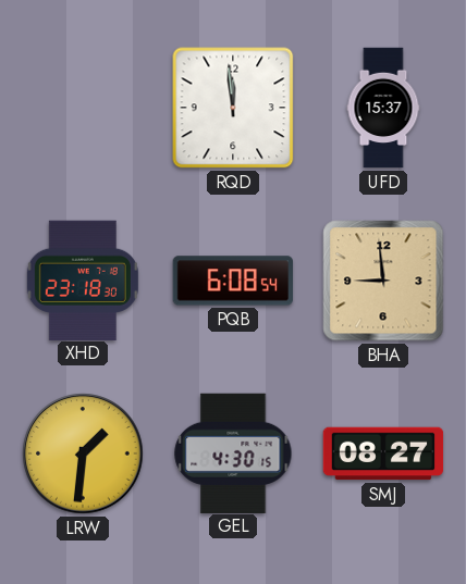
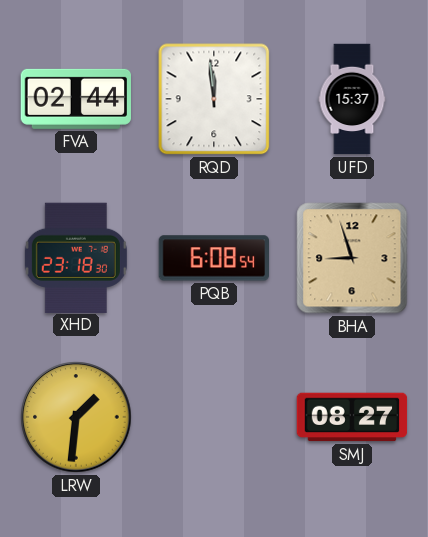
FVA: none -> 02:44 (75, 99)
BHA: 8:59 -> 8:57 (352, 258)
GEL: 4:30 -> none (233, 452)
